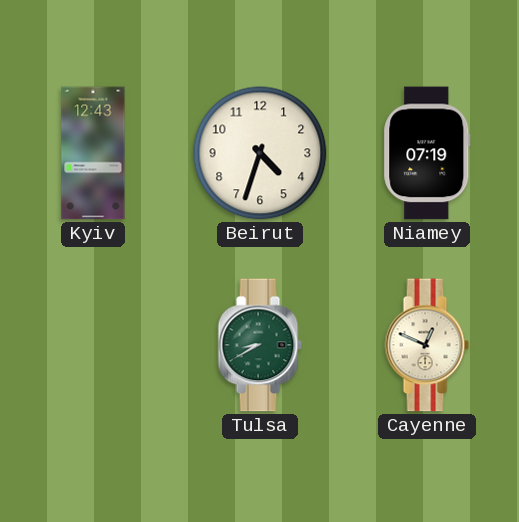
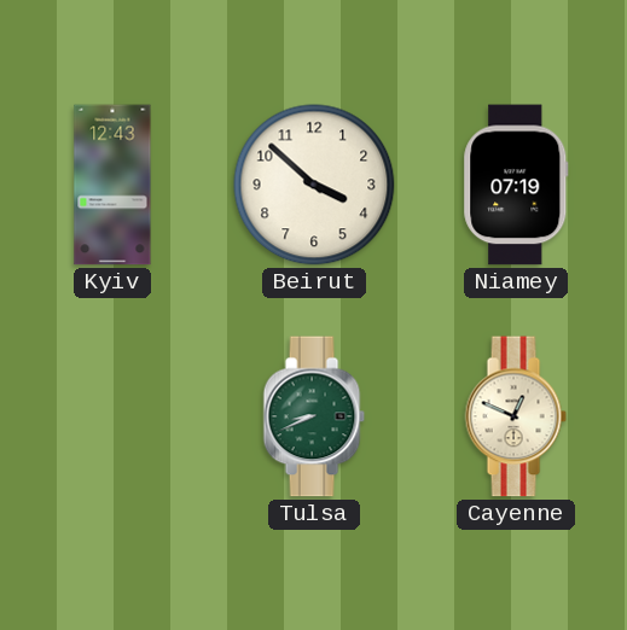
Beirut: 4:33 -> 3:52 (314, 185)
Tulsa: 8:40 -> 8:41 (314, 416)
